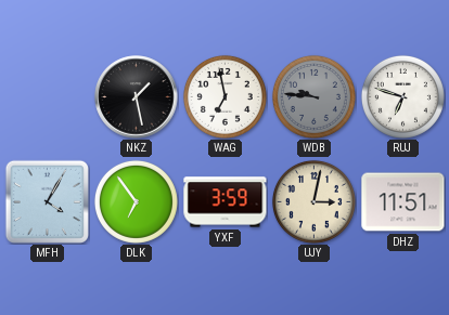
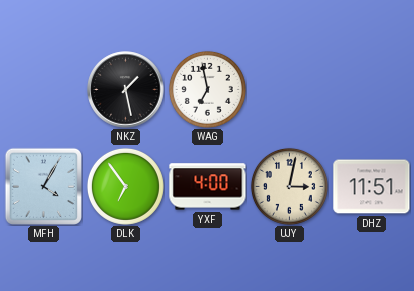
WDB: 9:46 -> none (313, 96)
RUJ: 6:48 -> none (402, 96)
YXF: 3:59 -> 4:00 (208, 187)
